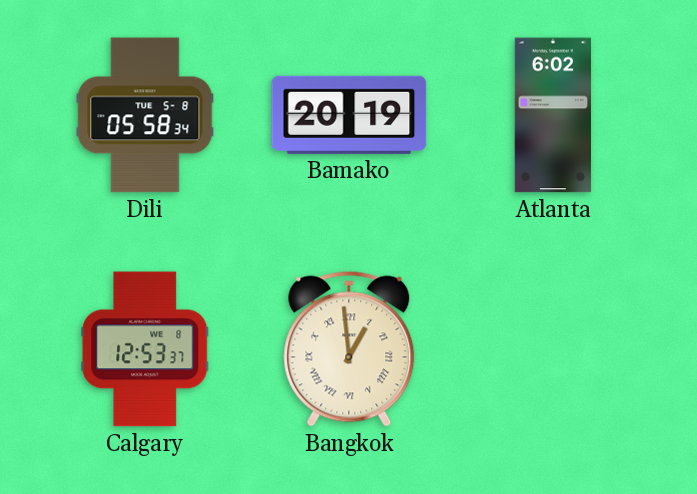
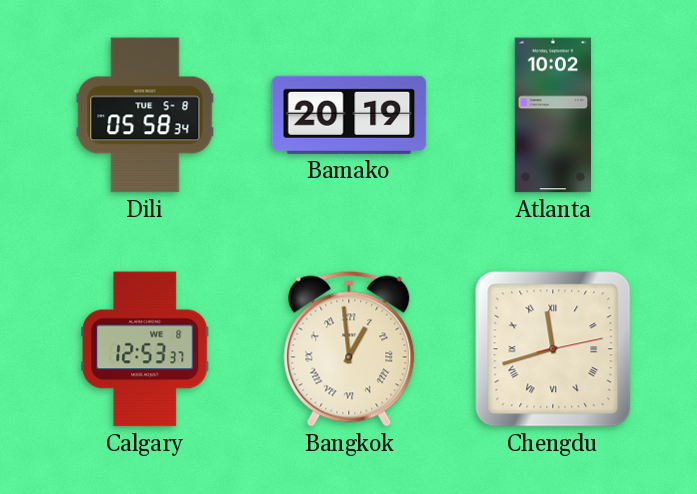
Atlanta: 6:02 -> 10:02 (552, 115)
Chengdu: none -> 11:42 (553, 349)
